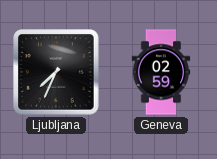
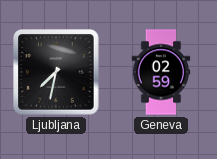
Ljubljana: 7:34 -> 7:32 (56, 72)
